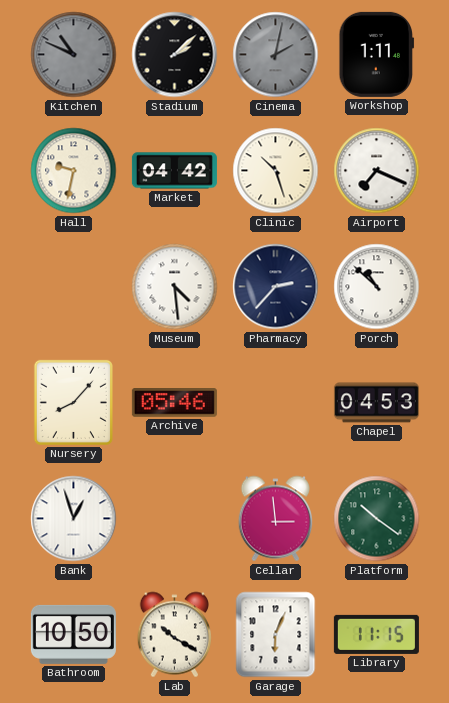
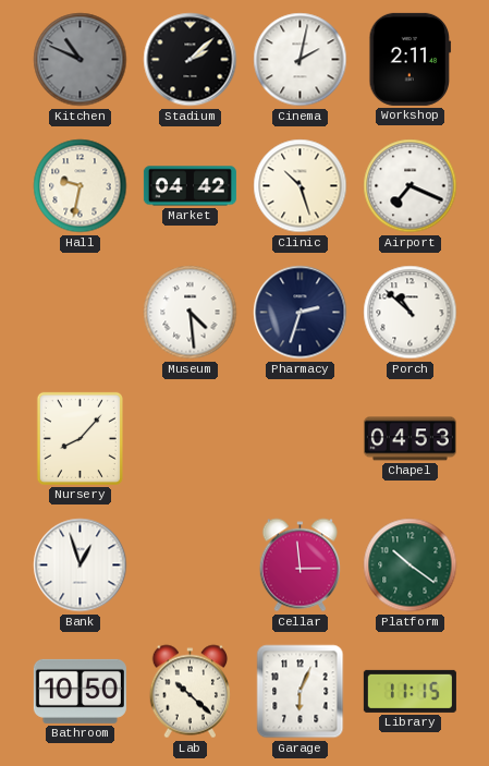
Cinema dial: grey -> white (301, 60)
Workshop: 1:11 -> 2:11 (411, 59)
Pharmacy: 2:37 -> 2:33 (301, 313)
Archive: 05:46 -> none (174, 403)
Lab: 10:20 -> 10:22 (190, 692)
